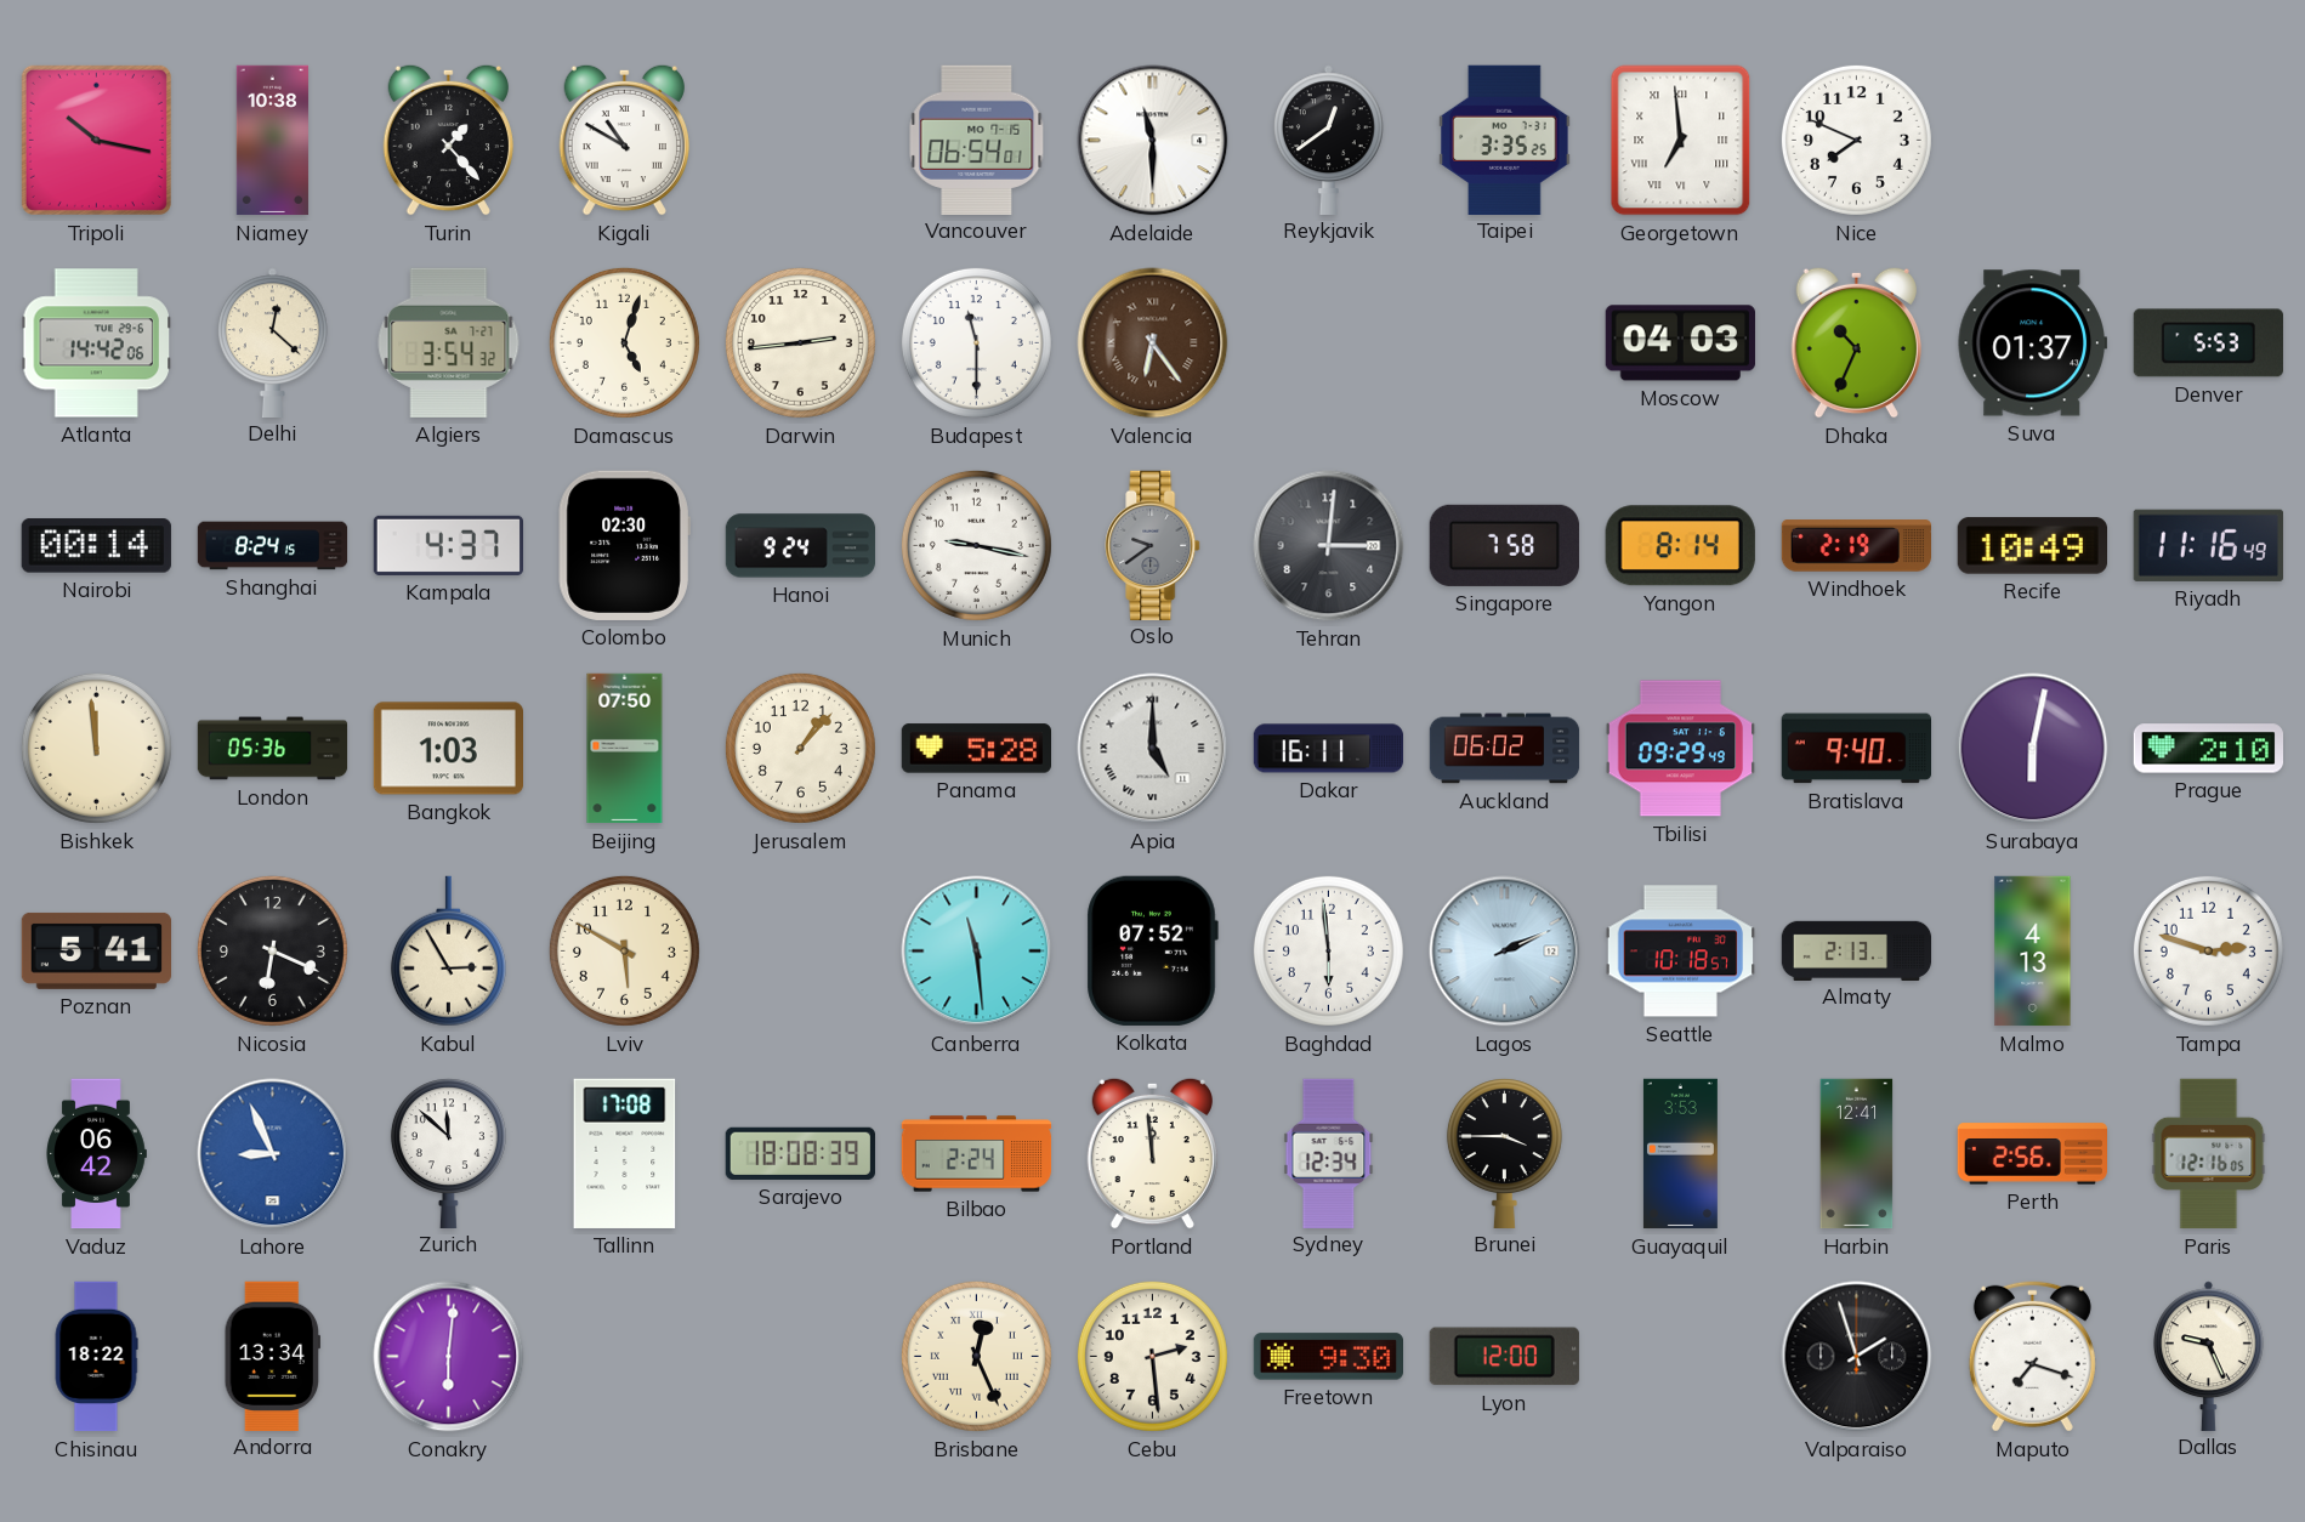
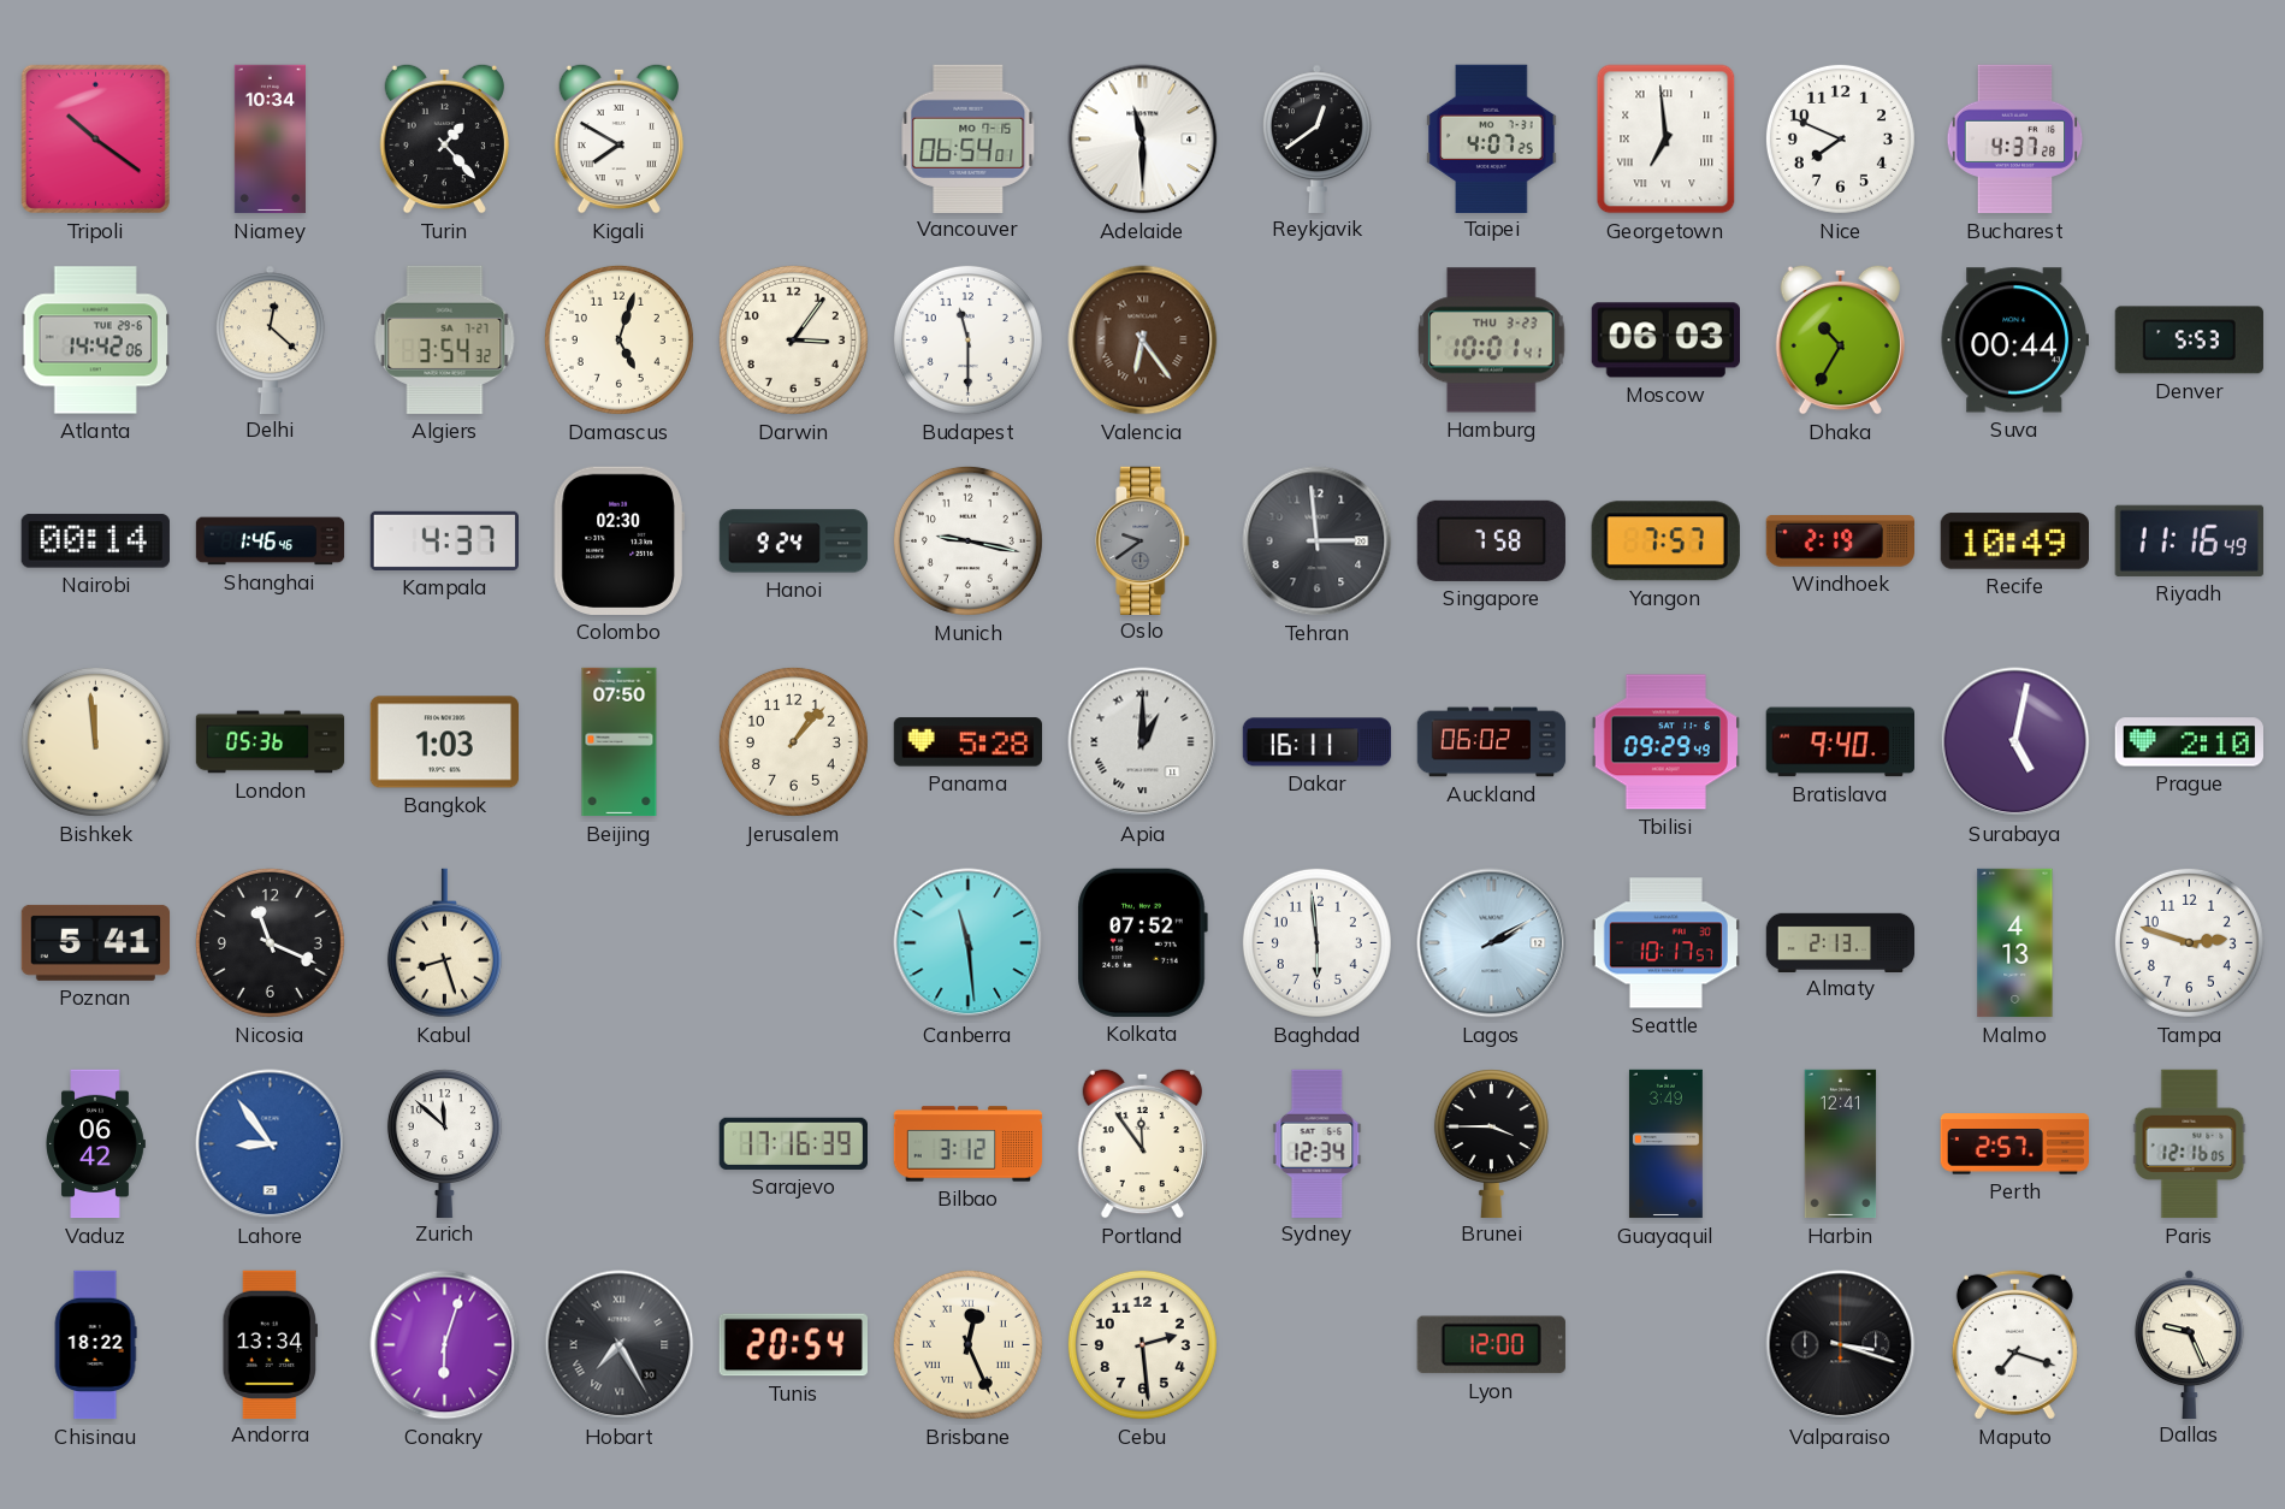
Tripoli: 10:17 -> 10:21 (95, 138)
Niamey: 10:38 -> 10:34 (270, 140)
Kigali: 10:50 -> 7:50 (618, 138)
Taipei: 3:35 -> 4:07 (1492, 138)
Bucharest: none -> 4:37 (2015, 140)
Darwin: 2:44 -> 3:06 (793, 339)
Hamburg: none -> 10:01 (1492, 341)
Moscow: 04:03 -> 06:03 (1665, 341)
Dhaka: 10:34 -> 10:35 (1840, 339)
Suva: 01:37 -> 00:44 (2014, 341)
Shanghai: 8:24 -> 1:46 (271, 542)
Tehran: 3:01 -> 2:59 (1318, 542)
Yangon: 8:14 -> 7:57 (1665, 542)
Apia: 5:00 -> 1:00 (1143, 742)
Surabaya: 6:02 -> 5:02 (2015, 742)
Nicosia: 6:19 -> 11:19 (270, 942)
Kabul: 2:55 -> 8:27 (444, 943)
Lviv: 5:50 -> none (624, 950)
Lagos: 2:11 -> 2:10 (1492, 943)
Seattle: 10:18 -> 10:17 (1665, 943)
Lahore: 8:56 -> 8:54 (271, 1144)
Tallinn: 17:08 -> none (625, 1153)
Sarajevo: 18:08 -> 17:16 (793, 1143)
Bilbao: 2:24 -> 3:12 (969, 1144)
Portland: 11:59 -> 11:54 (1142, 1143)
Guayaquil: 3:53 -> 3:49 (1665, 1144)
Perth: 2:56 -> 2:57 (2014, 1144)
Conakry: 6:01 -> 6:03 (445, 1345)
Hobart: none -> 7:25 (620, 1345)
Tunis: none -> 20:54 (793, 1345)
Freetown: 9:30 -> none (1328, 1357)
Valparaiso: 1:57 -> 3:18 (1841, 1345)
